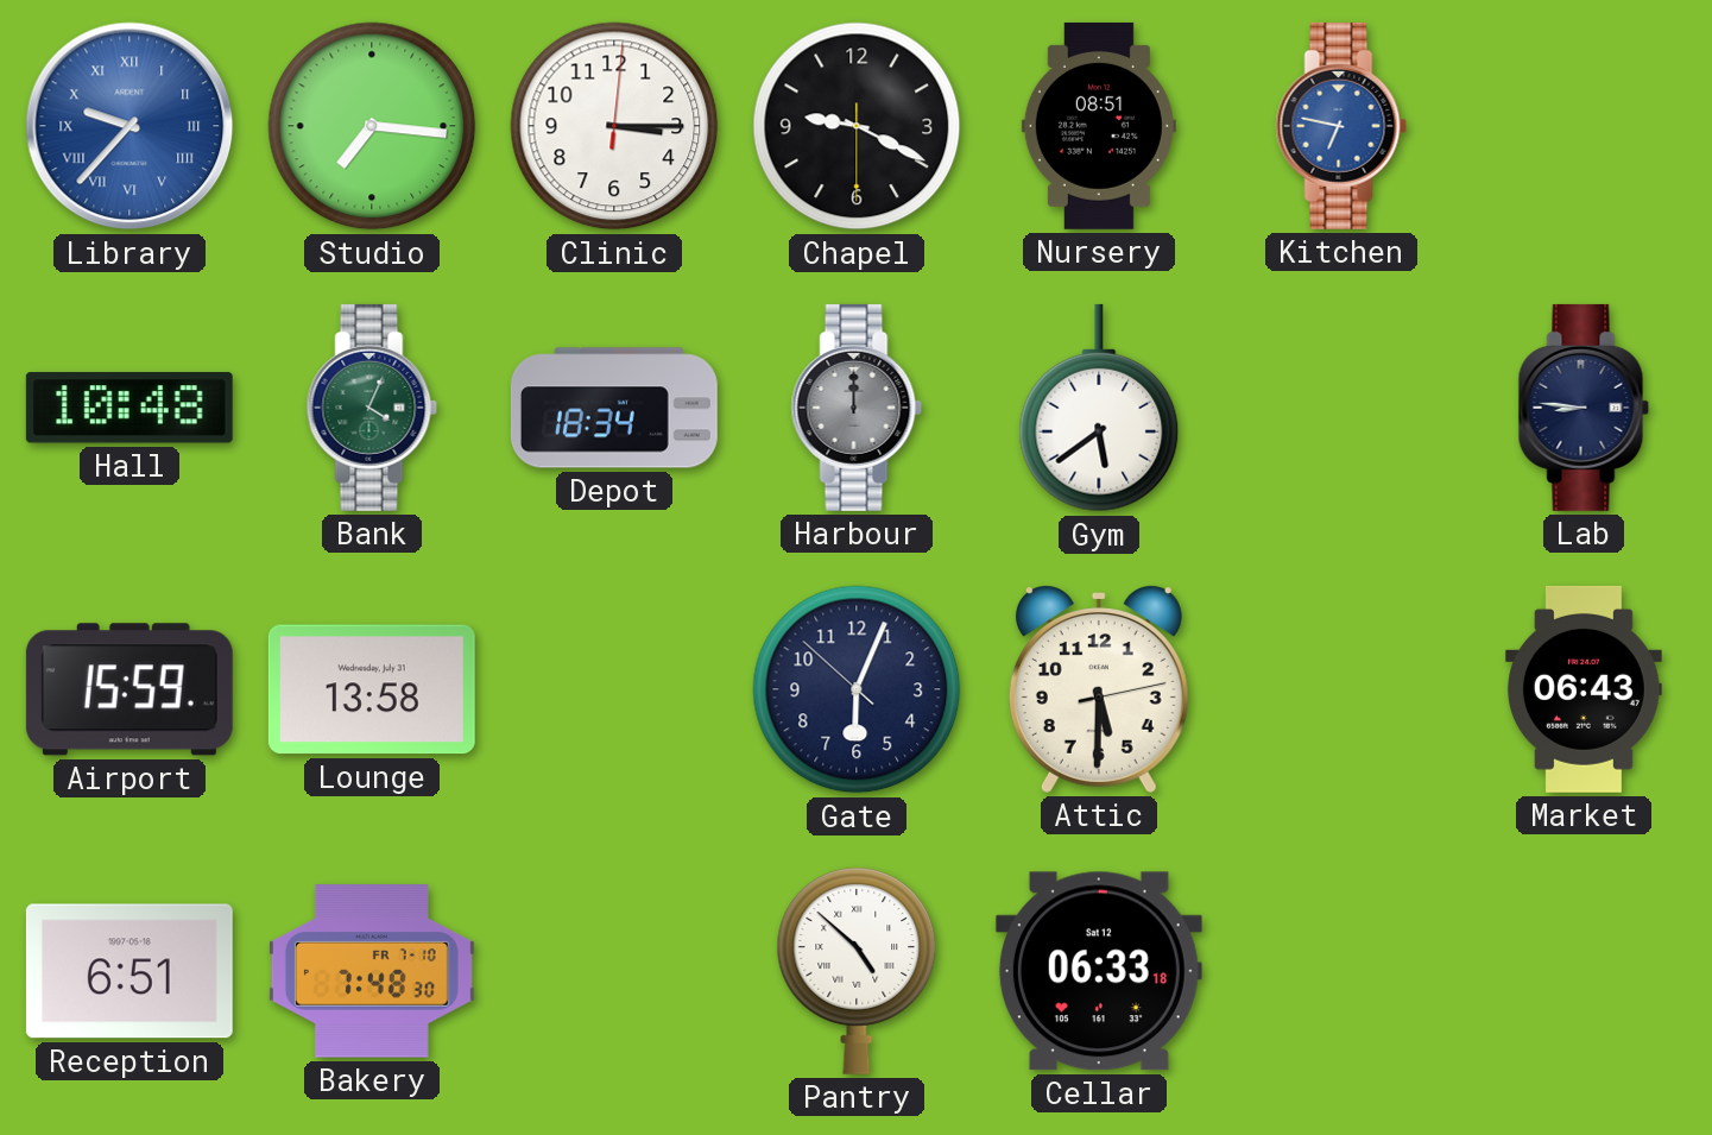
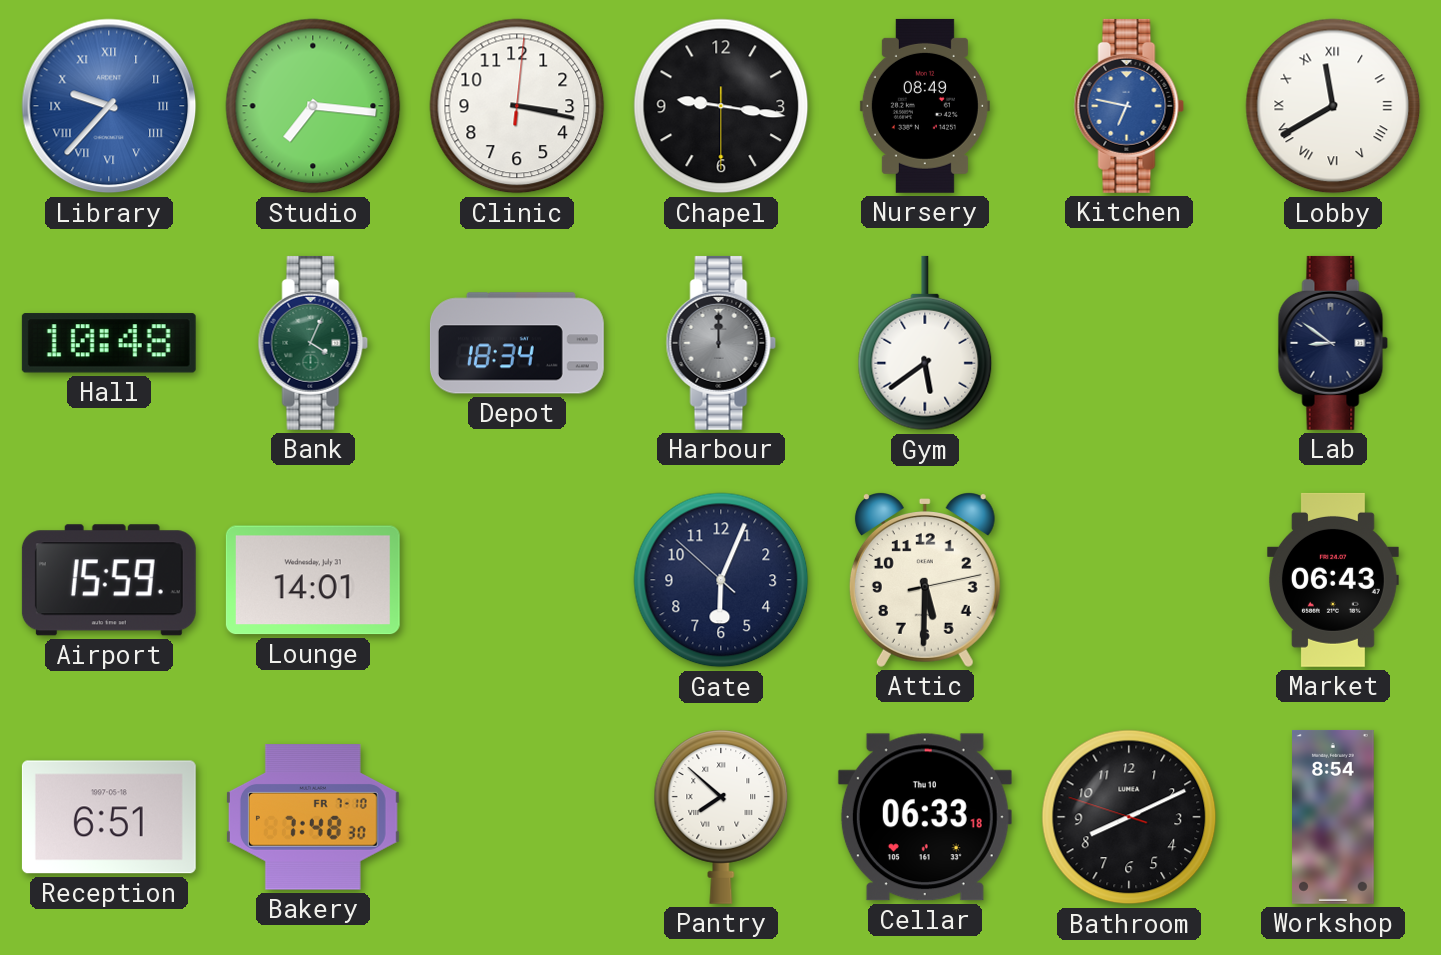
Clinic: 3:15 -> 3:17 (517, 106)
Chapel: 9:19 -> 9:16 (721, 106)
Nursery: 08:51 -> 08:49 (925, 106)
Lobby: none -> 11:40 (1333, 106)
Lab: 8:46 -> 8:51 (1333, 343)
Lounge: 13:58 -> 14:01 (313, 580)
Pantry: 4:52 -> 7:52 (721, 817)
Cellar date: Sat 12 -> Thu 10 (925, 817)
Bathroom: none -> 8:10 (1129, 817)
Workshop: none -> 8:54 (1334, 817)
